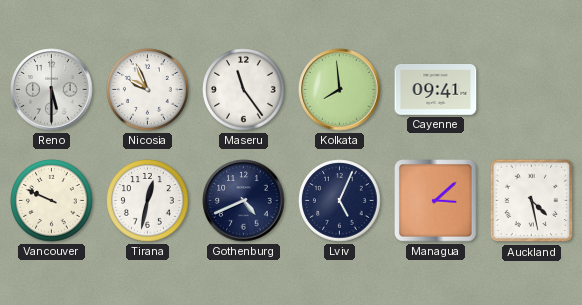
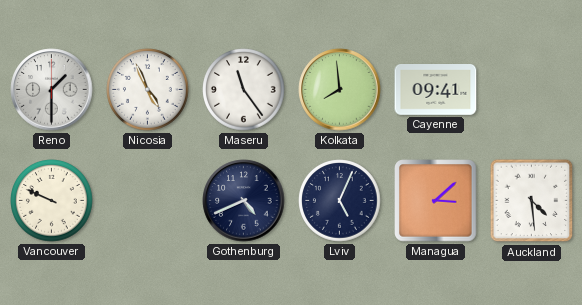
Reno: 5:30 -> 1:30 (52, 90)
Nicosia: 9:56 -> 4:56 (148, 90)
Tirana: 12:32 -> none (148, 201)
Auckland: 4:28 -> 4:29 (532, 201)
